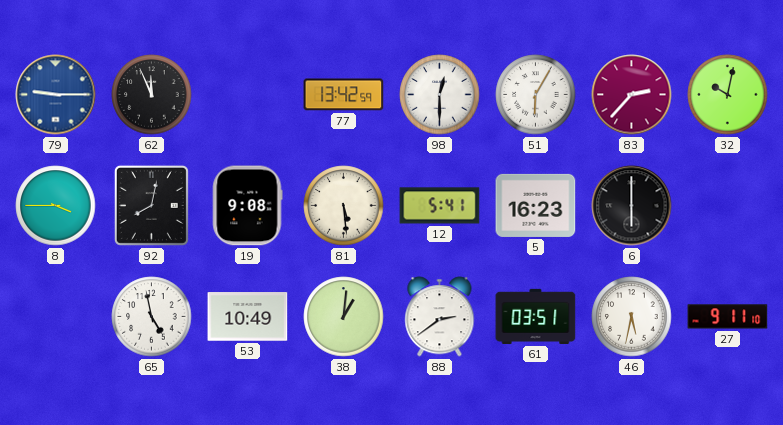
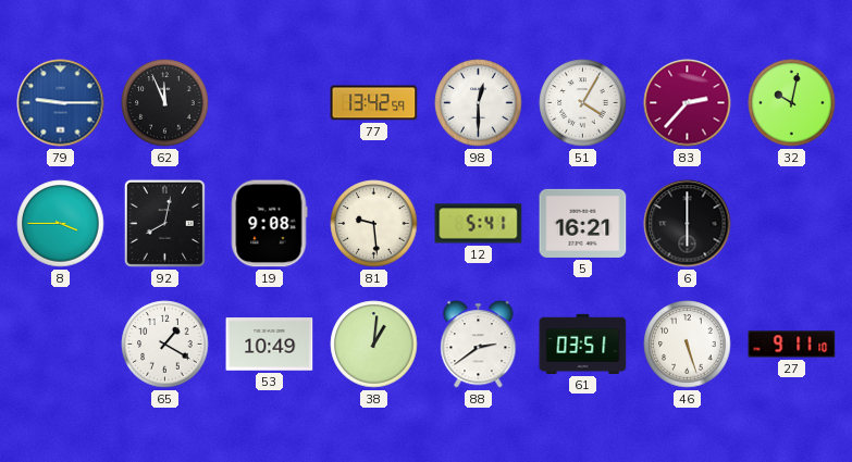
51: 6:05 -> 4:05 (583, 103)
81: 5:29 -> 9:29 (374, 224)
5: 16:23 -> 16:21 (583, 223)
65: 4:58 -> 1:20 (165, 345)
46: 5:32 -> 5:27 (688, 345)
